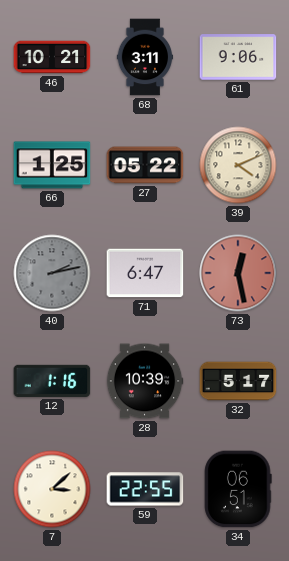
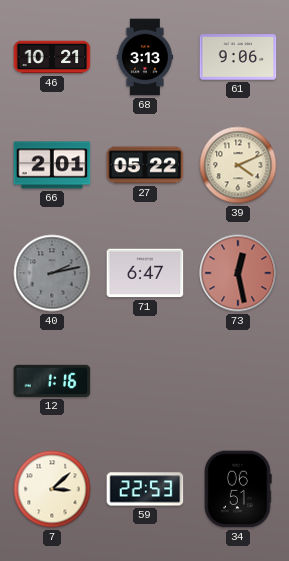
68: 3:11 -> 3:13 (145, 57)
66: 1:25 -> 2:01 (52, 165)
28: 10:39 -> none (145, 381)
32: 5:17 -> none (238, 381)
59: 22:55 -> 22:53 (145, 489)
